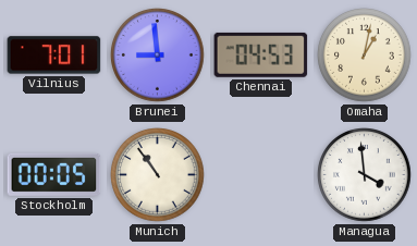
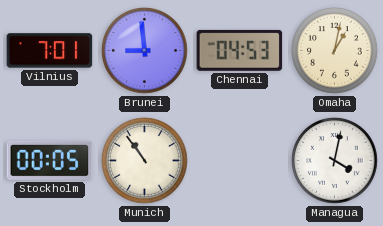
Managua: 3:59 -> 4:02 (335, 161)
